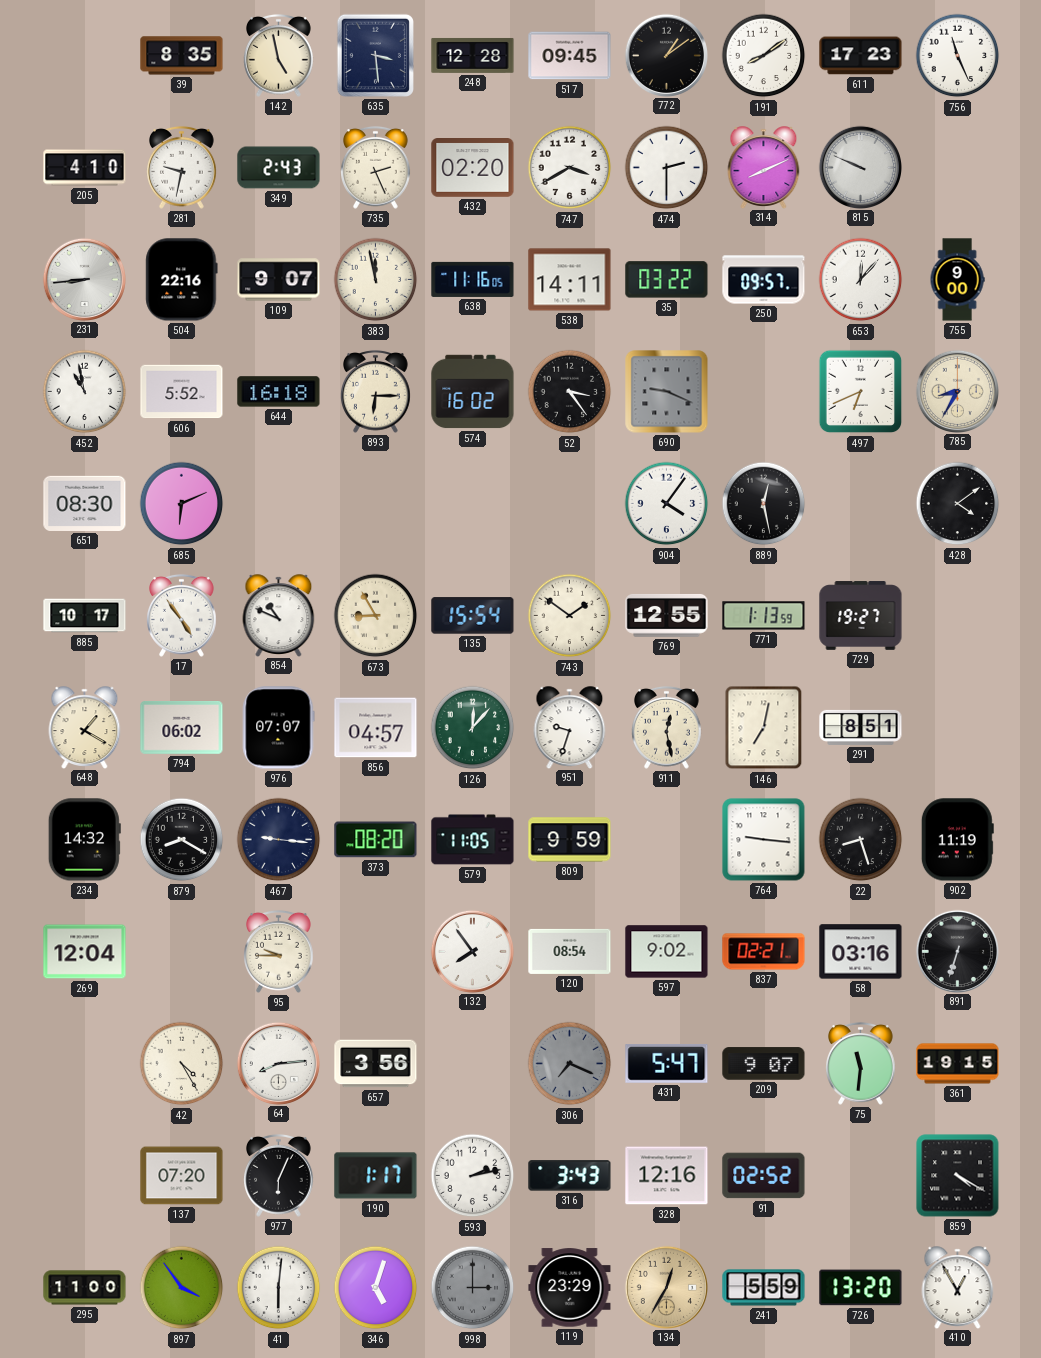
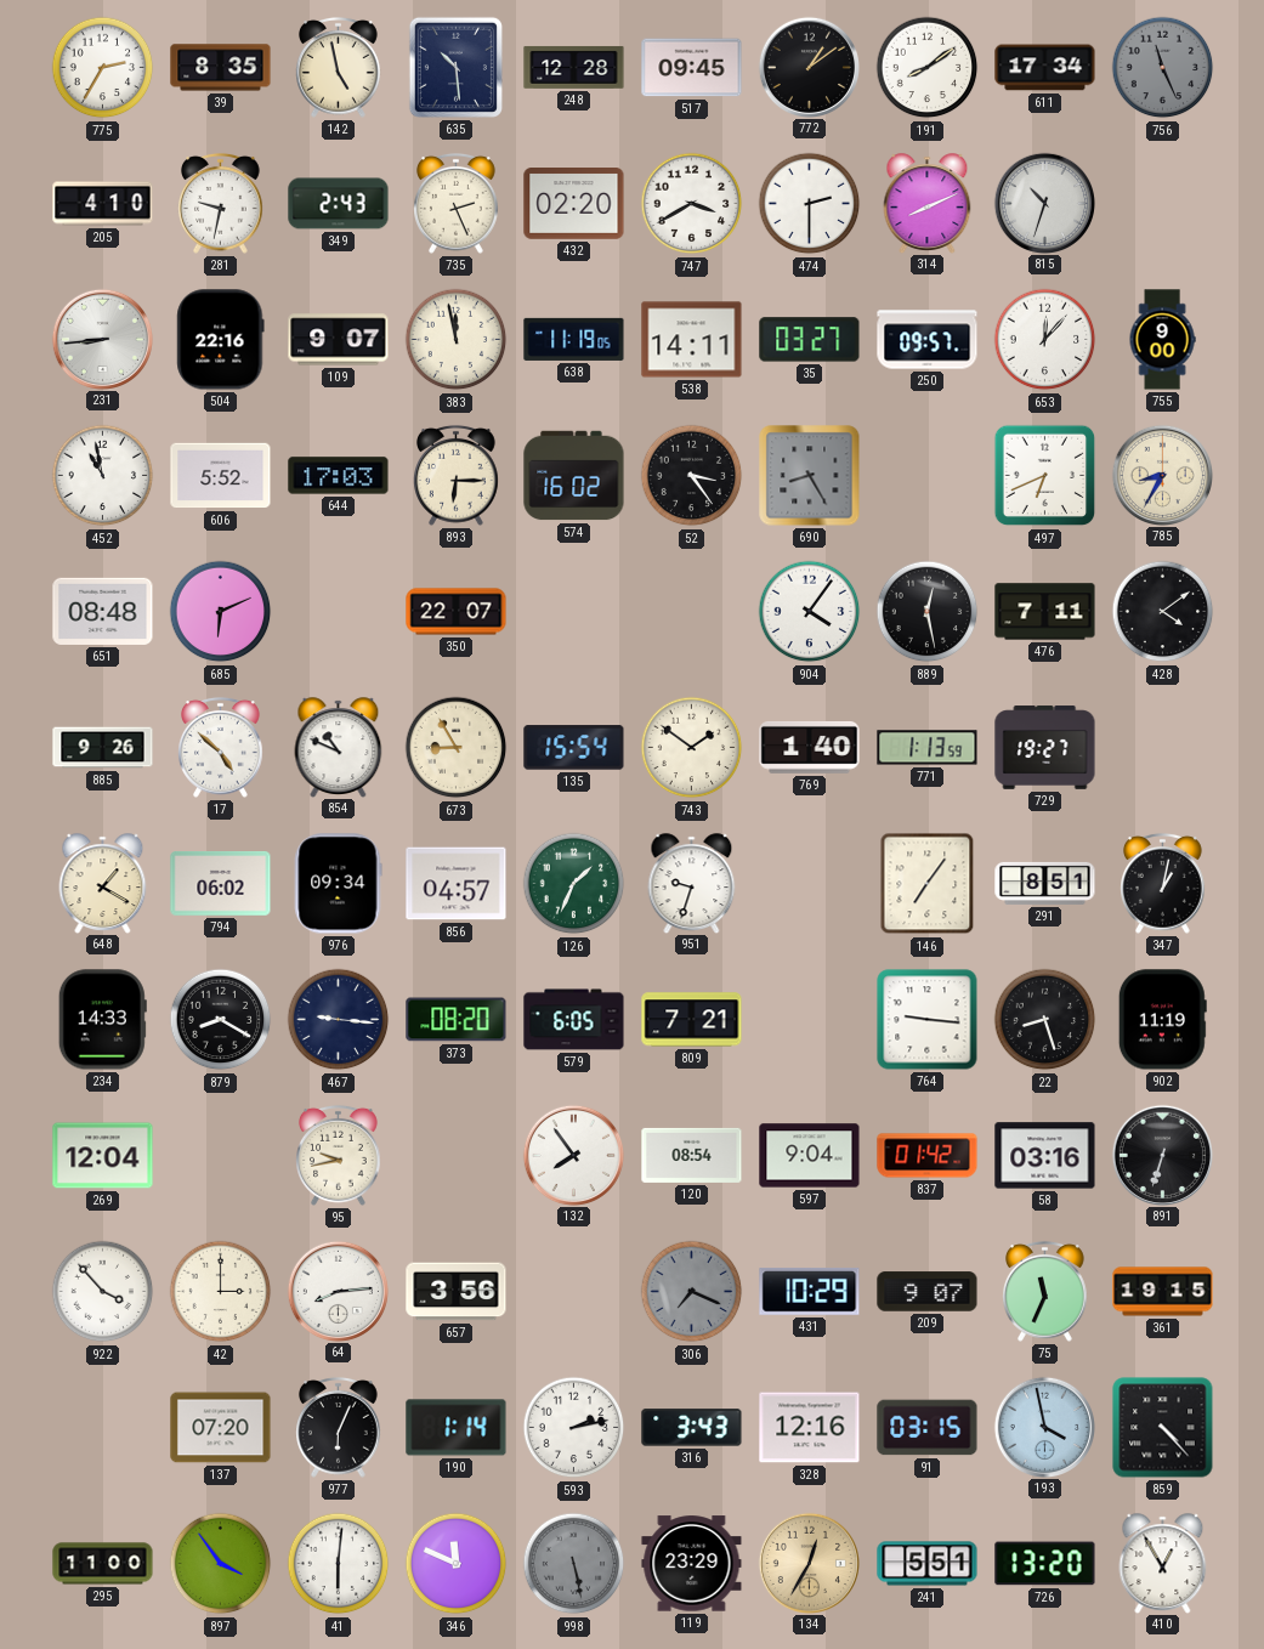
775: none -> 2:35 (103, 68)
635: 3:29 -> 10:29 (455, 67)
611: 17:23 -> 17:34 (1045, 68)
756 dial: white -> grey (1163, 68)
815: 9:49 -> 10:33 (1044, 203)
638: 11:16 -> 11:19 (574, 339)
35: 03:22 -> 03:27 (810, 340)
644: 16:18 -> 17:03 (339, 476)
690: 9:19 -> 8:25 (810, 476)
651: 08:30 -> 08:48 (103, 611)
350: none -> 22:07 (457, 612)
476: none -> 7:11 (1045, 612)
885: 10:17 -> 9:26 (103, 748)
17: 4:54 -> 4:52 (221, 747)
769: 12:55 -> 1:40 (810, 747)
976: 07:07 -> 09:34 (338, 884)
126: 12:07 -> 1:34 (574, 884)
911: 12:28 -> none (667, 727)
146: 7:02 -> 7:06 (928, 884)
347: none -> 1:02 (1163, 883)
234: 14:32 -> 14:33 (102, 1020)
579: 11:05 -> 6:05 (574, 1020)
809: 9:59 -> 7:21 (692, 1020)
95: 9:45 -> 9:43 (339, 1155)
597: 9:02 -> 9:04 (810, 1156)
837: 02:21 -> 01:42 (928, 1156)
922: none -> 3:53 (103, 1292)
42: 4:25 -> 3:00 (221, 1292)
431: 5:47 -> 10:29 (810, 1292)
75: 11:31 -> 11:34 (1045, 1291)
190: 1:17 -> 1:14 (457, 1428)
91: 02:52 -> 03:15 (928, 1428)
193: none -> 3:58 (1044, 1427)
859: 4:20 -> 4:23 (1163, 1428)
346: 5:03 -> 11:49 (457, 1564)
998: 3:00 -> 5:28 (574, 1564)
241: 5:59 -> 5:51 (928, 1564)
